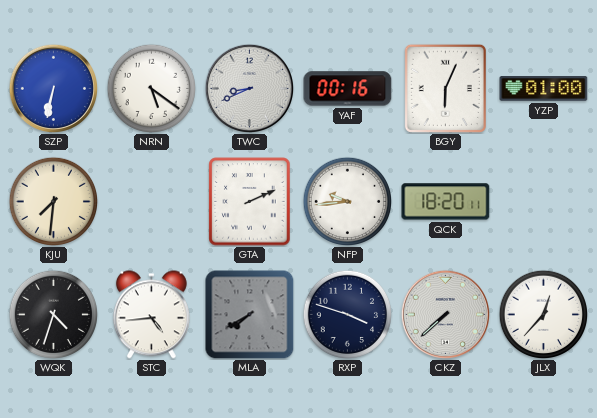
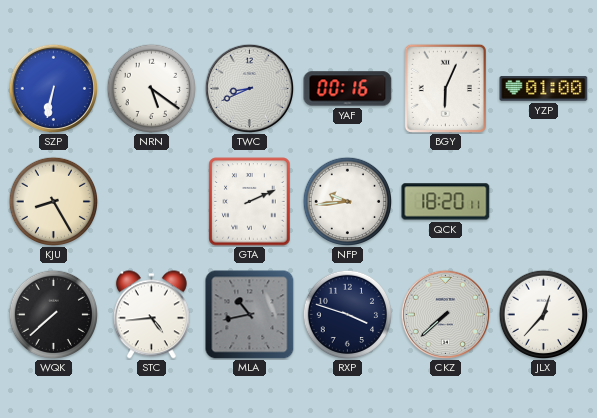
KJU: 7:31 -> 8:25 (53, 201)
WQK: 4:33 -> 7:38 (53, 314)
MLA: 7:40 -> 10:43 (250, 315)
